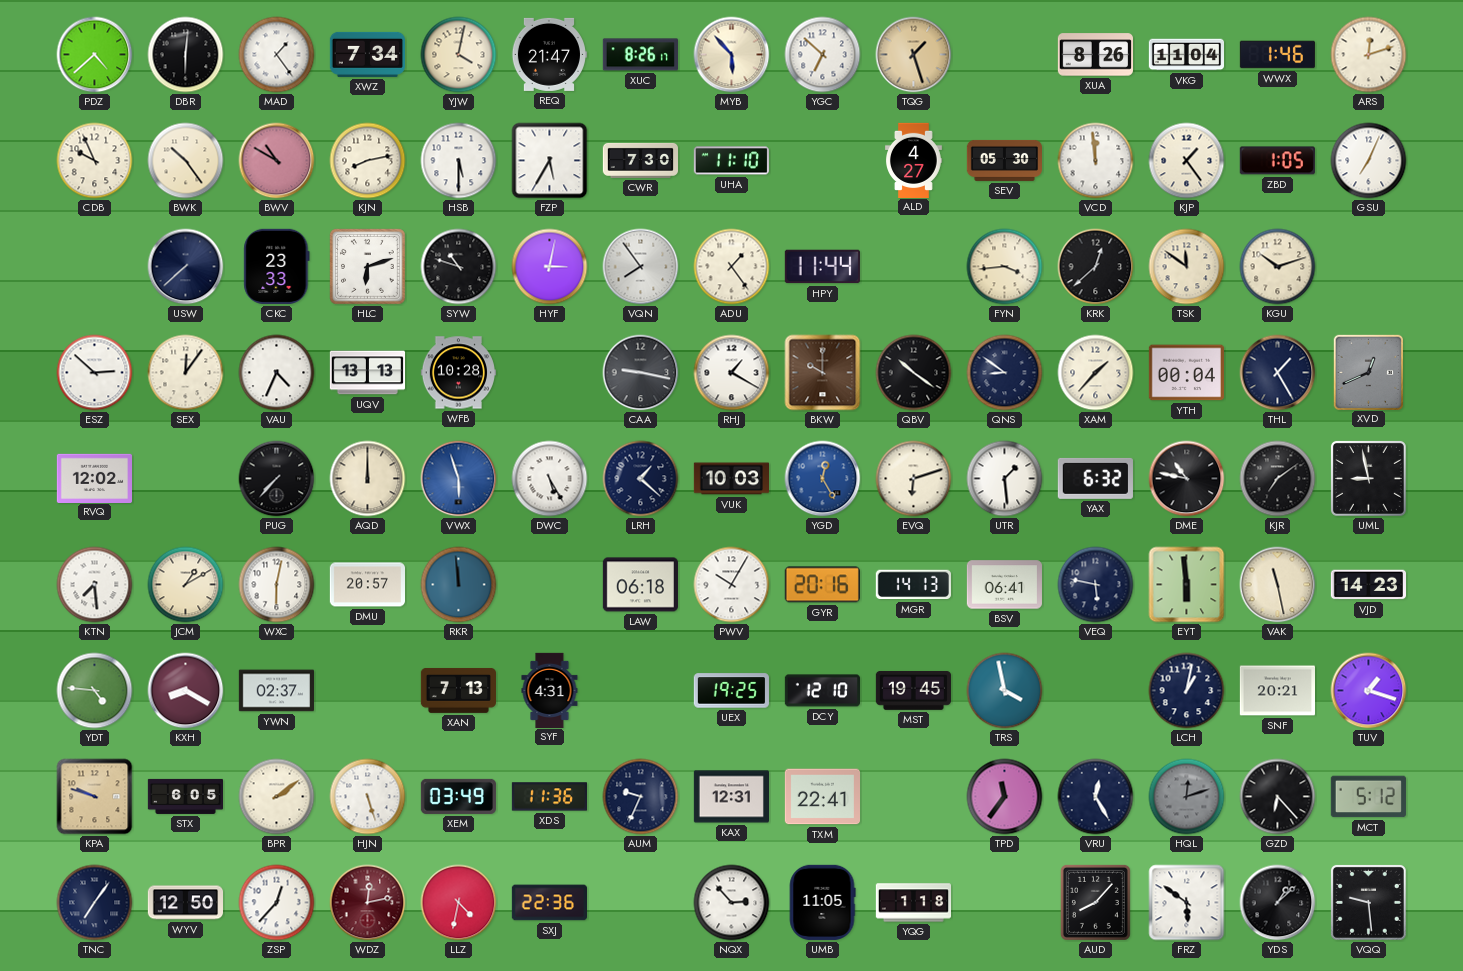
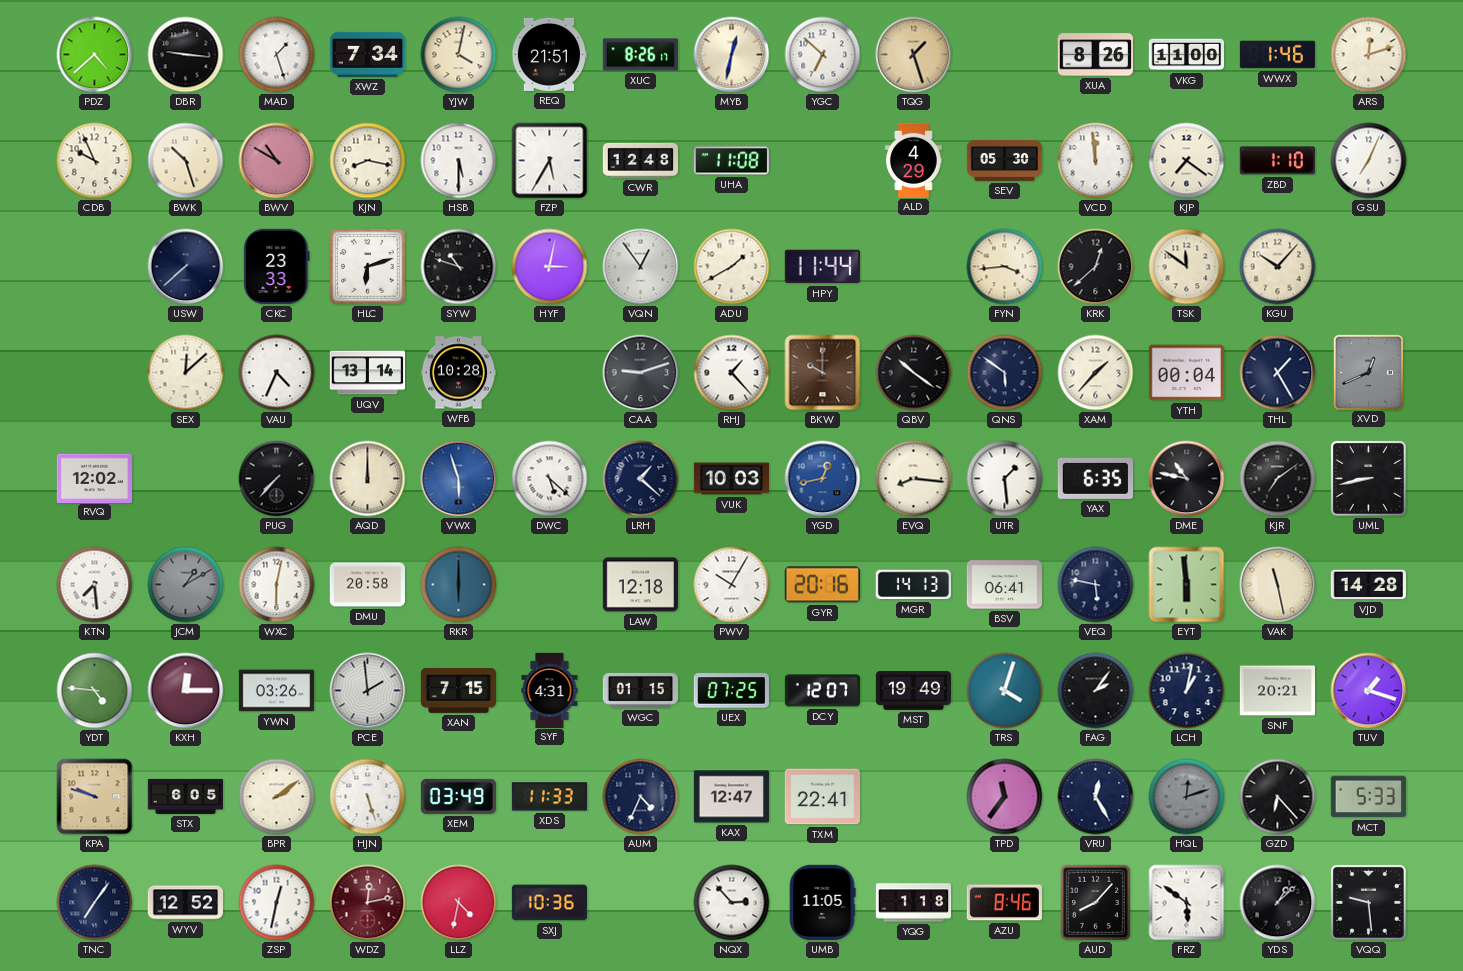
DBR: 6:01 -> 9:16 (186, 55)
MAD: 1:24 -> 1:27 (277, 55)
REQ: 21:47 -> 21:51 (549, 54)
MYB: 5:53 -> 12:32 (732, 55)
VKG: 11:04 -> 11:00 (1186, 55)
BWK: 10:24 -> 10:27 (186, 161)
KJN: 8:13 -> 8:17 (368, 161)
CWR: 7:30 -> 12:48 (640, 160)
UHA: 11:10 -> 11:08 (731, 161)
ALD: 4:27 -> 4:29 (914, 160)
KJP: 1:24 -> 7:21 (1187, 161)
ZBD: 1:05 -> 1:10 (1277, 161)
VQN: 7:54 -> 12:54 (641, 267)
ADU: 1:24 -> 1:40 (732, 267)
KGU: 10:12 -> 10:07 (1278, 267)
ESZ: 2:52 -> none (95, 373)
SEX: 12:06 -> 12:08 (186, 373)
UQV: 13:13 -> 13:14 (367, 373)
CAA: 9:17 -> 9:12 (641, 373)
RHJ: 1:20 -> 1:23 (732, 373)
QNS: 8:51 -> 5:51 (1005, 373)
DWC: 5:25 -> 5:22 (550, 479)
YGD: 12:25 -> 12:43 (823, 479)
EVQ: 6:12 -> 8:16 (914, 479)
YAX: 6:32 -> 6:35 (1095, 478)
UML: 8:58 -> 8:43 (1368, 478)
JCM dial: cream -> grey (186, 585)
DMU: 20:57 -> 20:58 (367, 585)
RKR: 11:59 -> 6:00 (459, 585)
LAW: 06:18 -> 12:18 (640, 585)
VJD: 14:23 -> 14:28 (1368, 585)
KXH: 8:20 -> 12:15 (186, 691)
YWN: 02:37 -> 03:26 (276, 691)
PCE: none -> 1:59 (368, 691)
XAN: 7:13 -> 7:15 (458, 690)
WGC: none -> 01:15 (640, 690)
UEX: 19:25 -> 07:25 (731, 691)
DCY: 12:10 -> 12:07 (822, 691)
MST: 19:45 -> 19:49 (913, 690)
TRS: 3:58 -> 4:03 (1005, 691)
FAG: none -> 2:06 (1096, 691)
XDS: 11:36 -> 11:33 (549, 797)
AUM: 9:34 -> 4:34 (641, 797)
KAX: 12:31 -> 12:47 (731, 797)
MCT: 5:12 -> 5:33 (1368, 797)
WYV: 12:50 -> 12:52 (185, 903)
ZSP: 12:37 -> 12:32 (277, 903)
SXJ: 22:36 -> 10:36 (549, 903)
AZU: none -> 8:46 (1004, 903)
